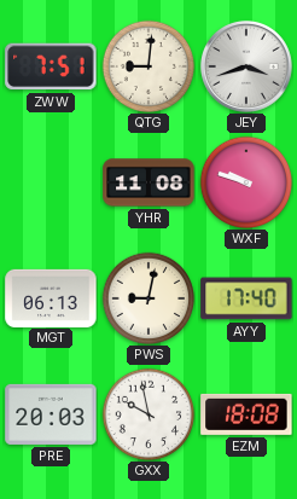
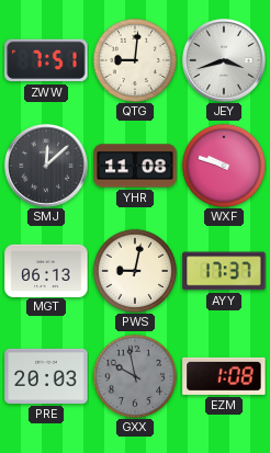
SMJ: none -> 12:08 (46, 166)
AYY: 17:40 -> 17:37 (224, 271)
GXX dial: white -> grey (135, 376)
EZM: 18:08 -> 1:08 (224, 376)
